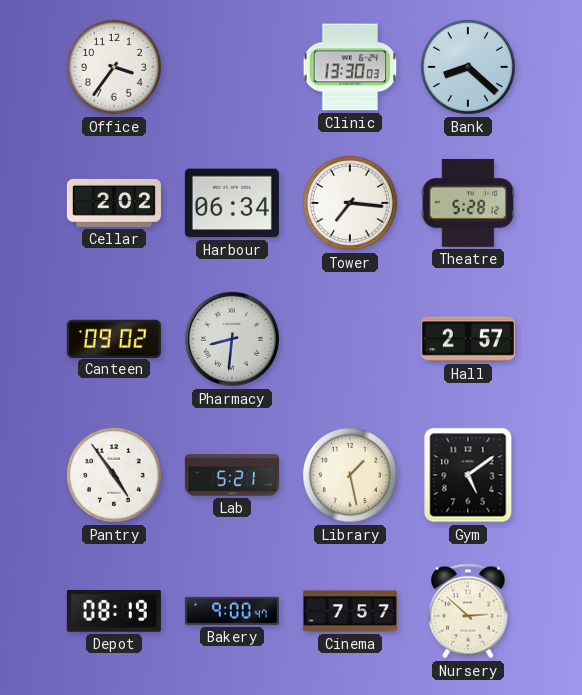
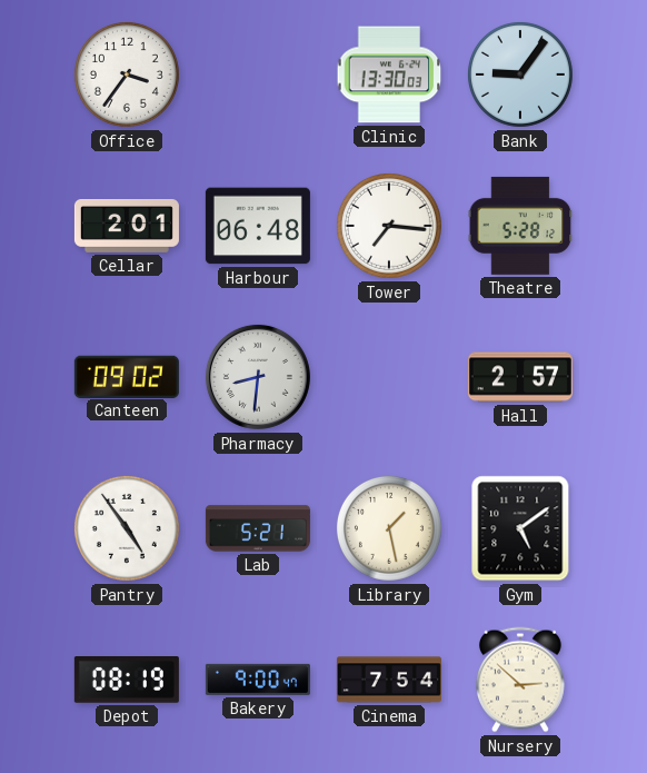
Bank: 8:22 -> 9:06 (520, 75)
Cellar: 2:02 -> 2:01 (127, 226)
Harbour: 06:34 -> 06:48 (258, 226)
Cinema: 7:57 -> 7:54 (389, 680)
